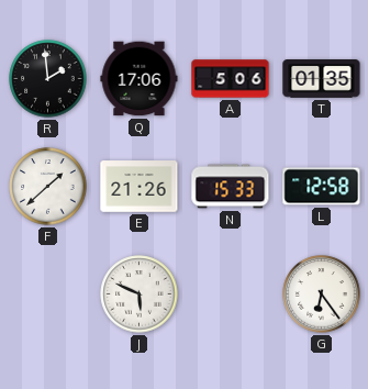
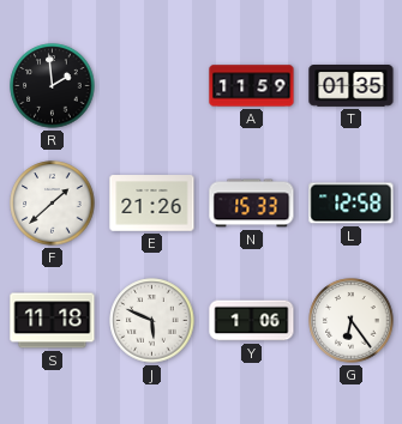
Q: 17:06 -> none (140, 79)
A: 5:06 -> 11:59 (252, 86)
S: none -> 11:18 (53, 321)
Y: none -> 1:06 (252, 321)
